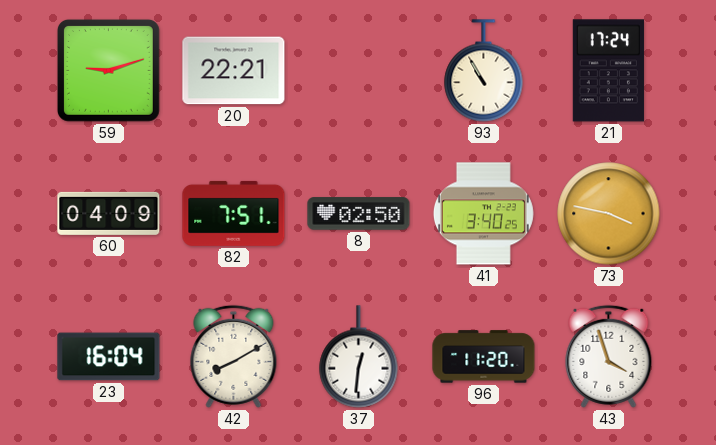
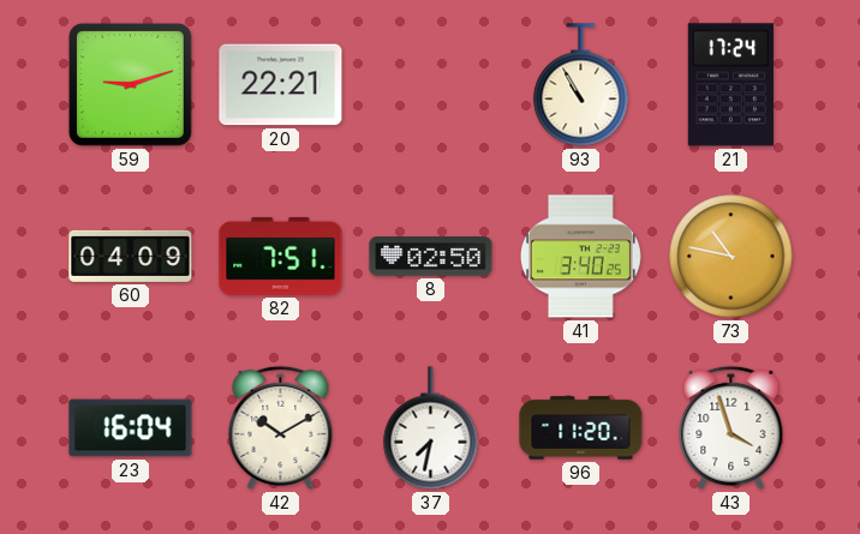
73: 3:47 -> 10:47 (731, 257)
42: 8:10 -> 10:10 (281, 427)
37: 12:31 -> 7:32 (431, 428)
